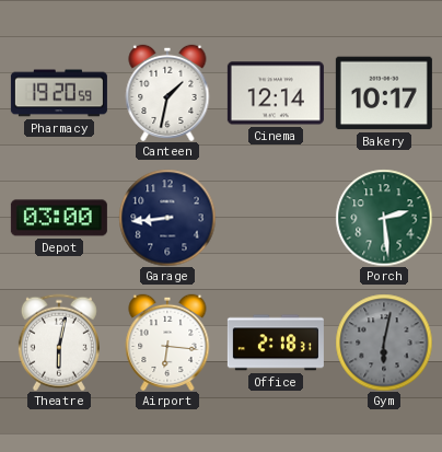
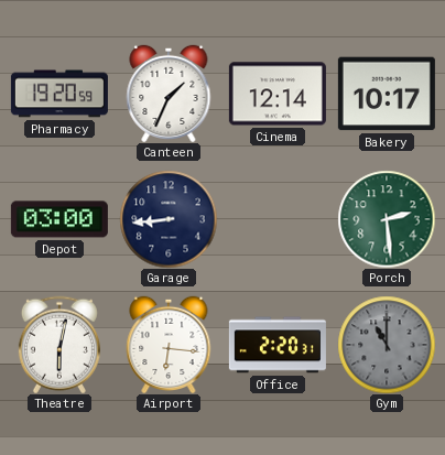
Canteen: 1:32 -> 1:34 (169, 93)
Office: 2:18 -> 2:20 (278, 345)
Gym: 6:02 -> 11:00 (387, 345)
